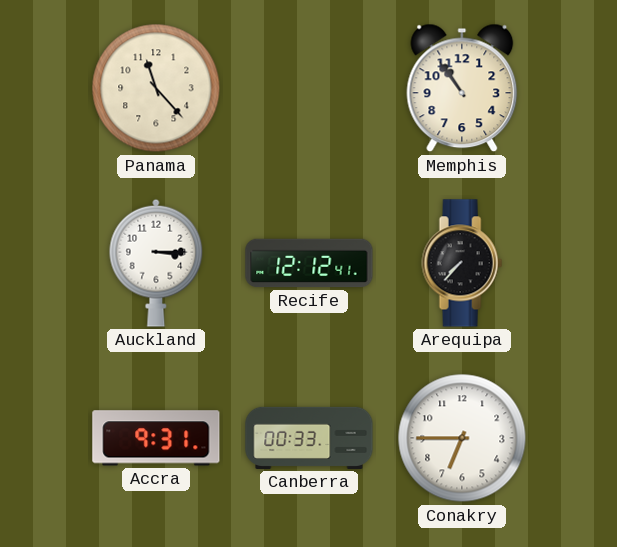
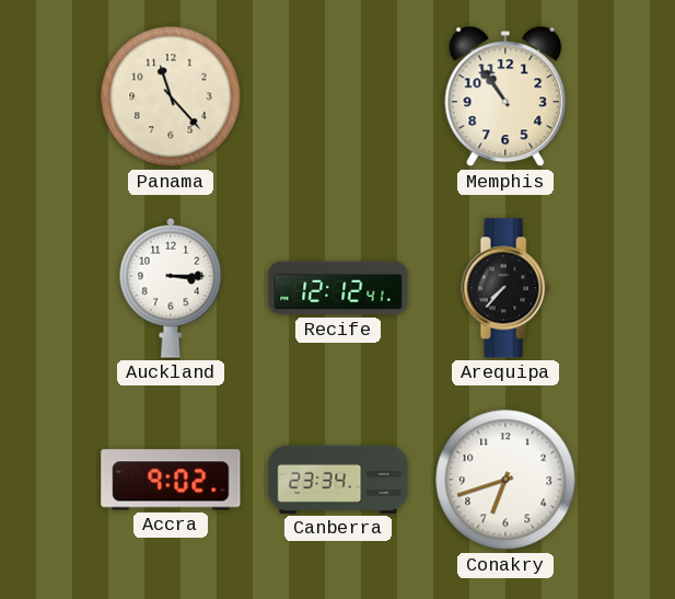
Accra: 9:31 -> 9:02 (171, 480)
Canberra: 00:33 -> 23:34 (338, 480)
Conakry: 6:45 -> 6:42 (505, 480)
